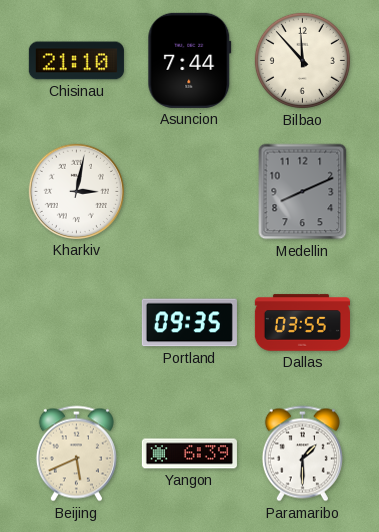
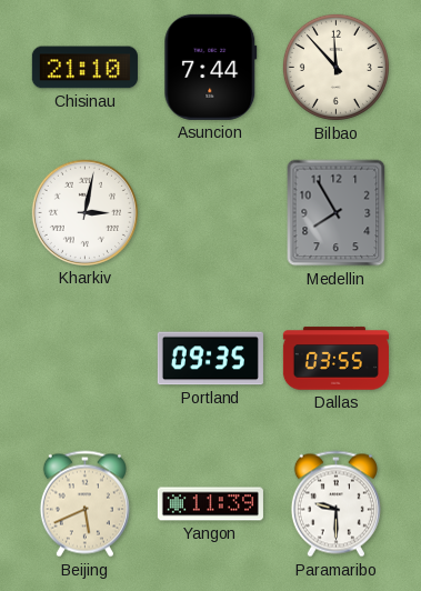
Medellin: 8:11 -> 7:55 (337, 213)
Yangon: 6:39 -> 11:39 (210, 504)
Paramaribo: 1:30 -> 9:30 (335, 504)
